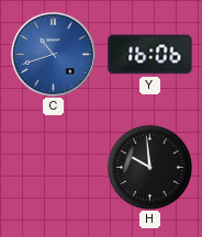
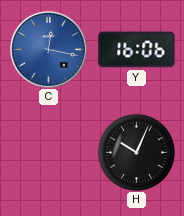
C: 10:42 -> 12:17 (48, 49)
H: 9:59 -> 10:04 (136, 152)
